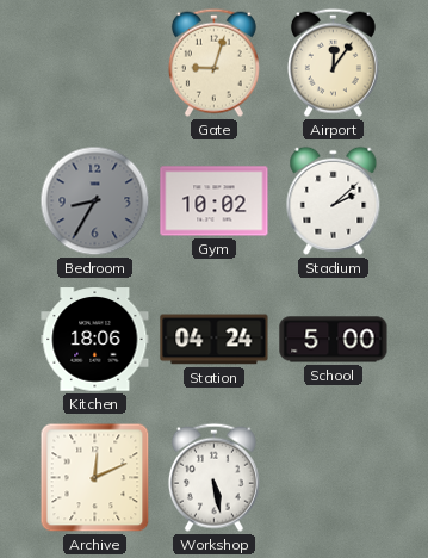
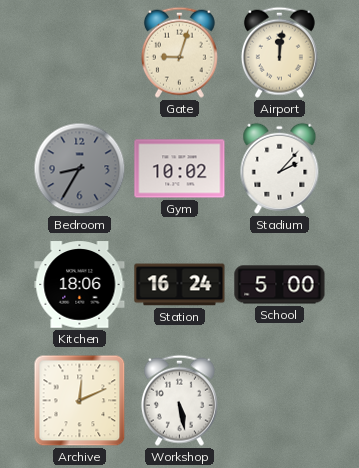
Airport: 12:06 -> 12:01 (279, 52)
Stadium: 2:08 -> 2:07 (280, 168)
Station: 04:24 -> 16:24 (180, 285)
